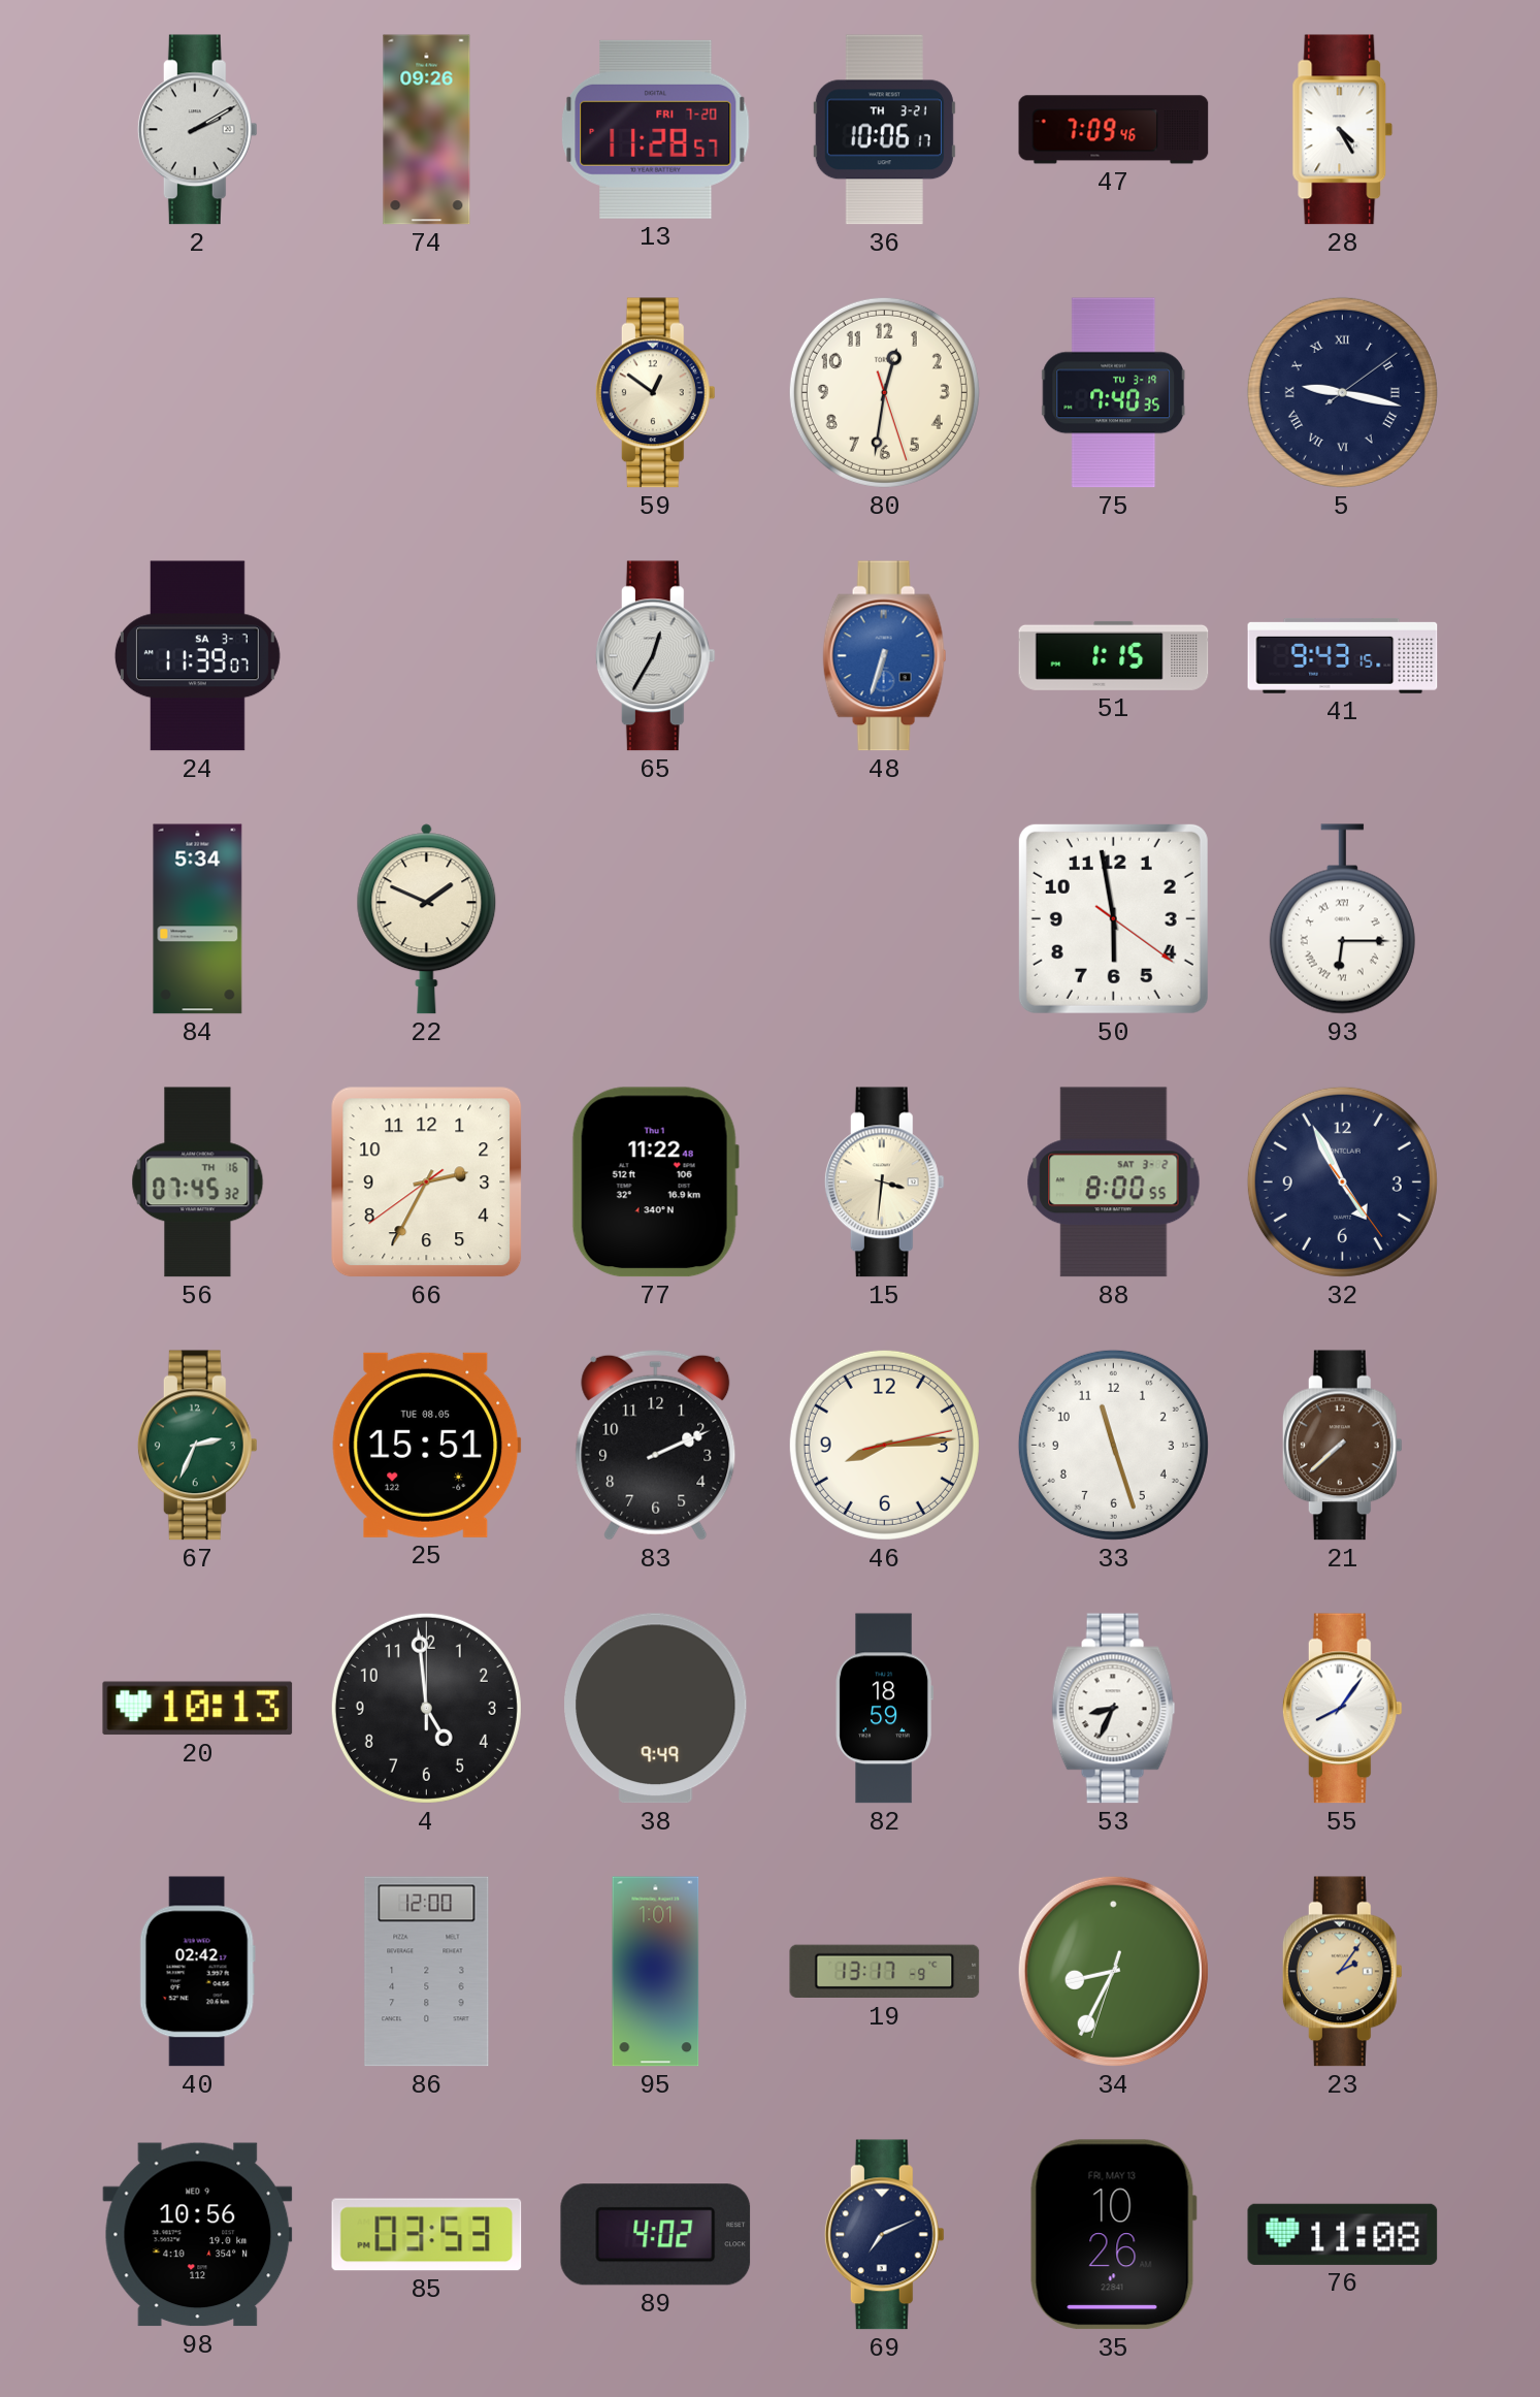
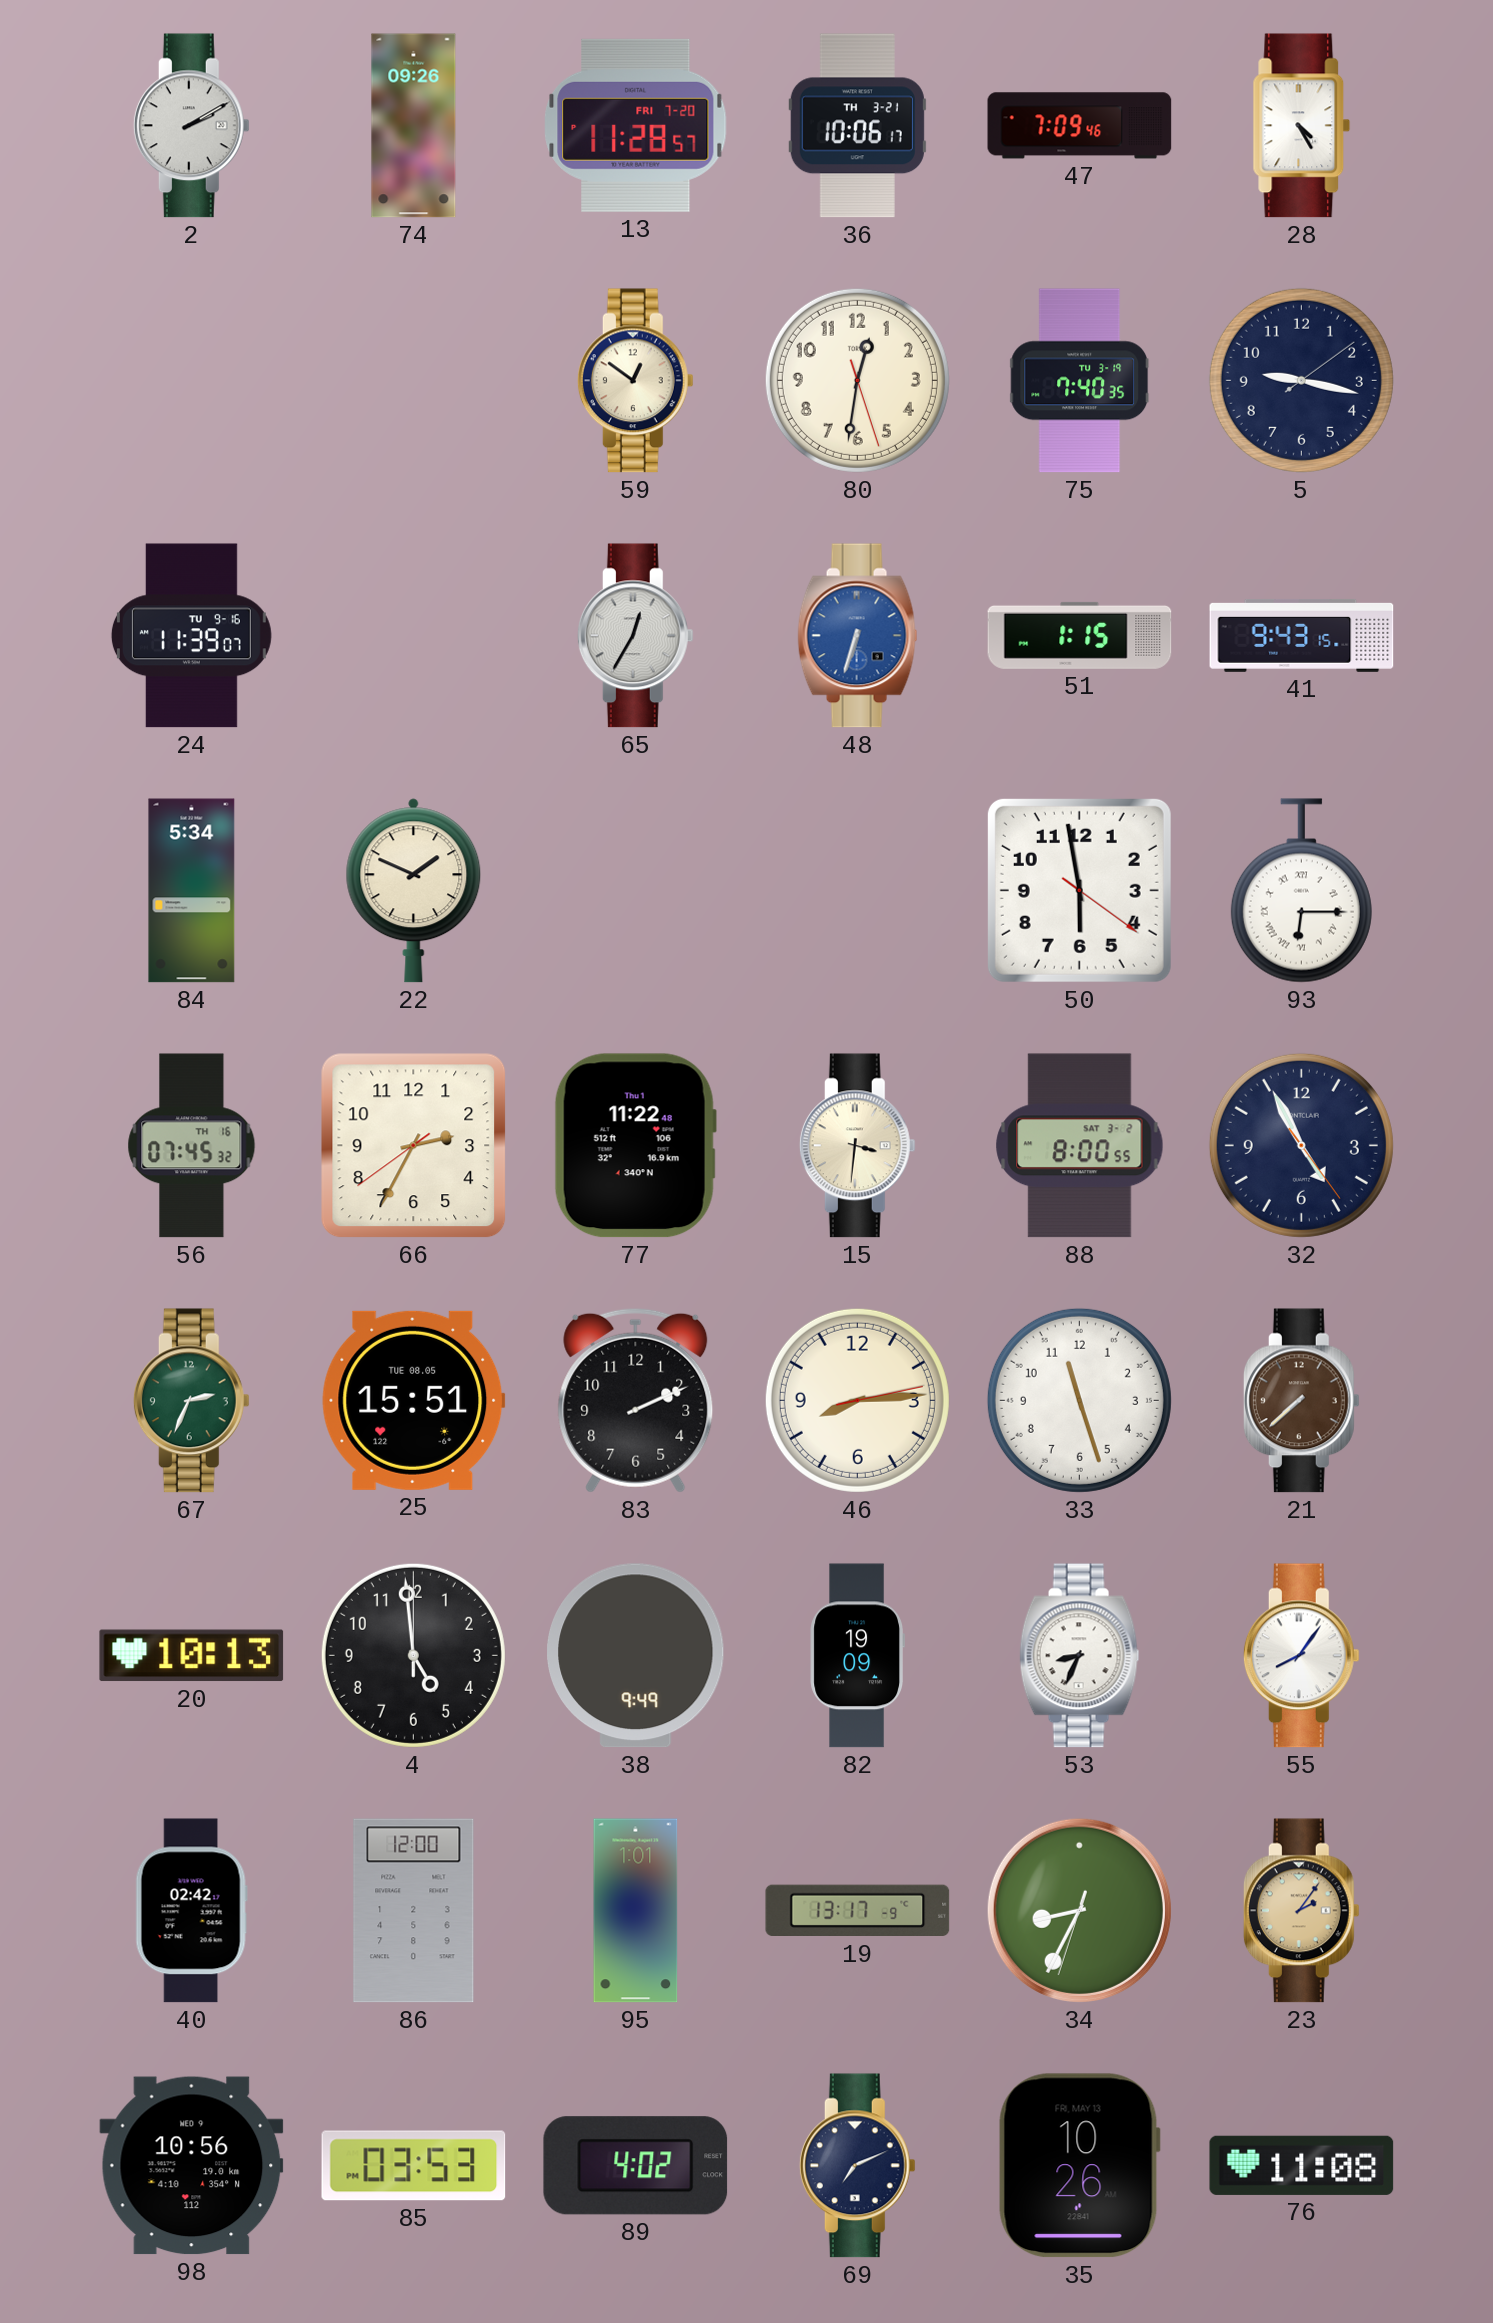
5 numerals: Roman -> Arabic (1301, 380)
24 date: SA 3-7 -> TU 9-16 (191, 636)
82: 18:59 -> 19:09 (857, 1656)
